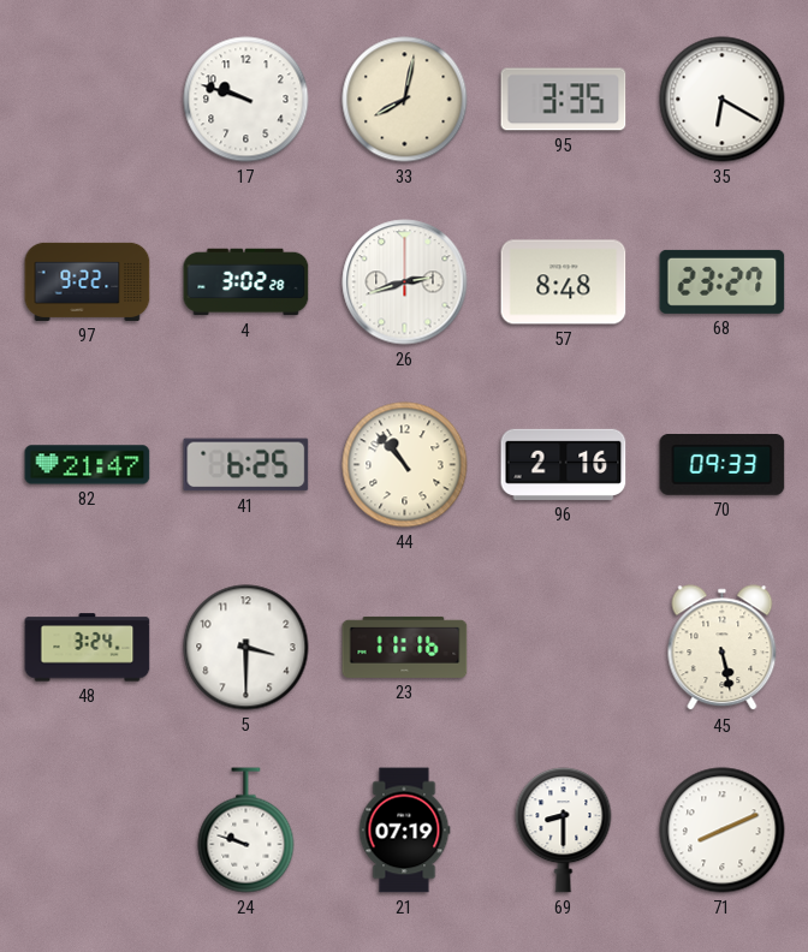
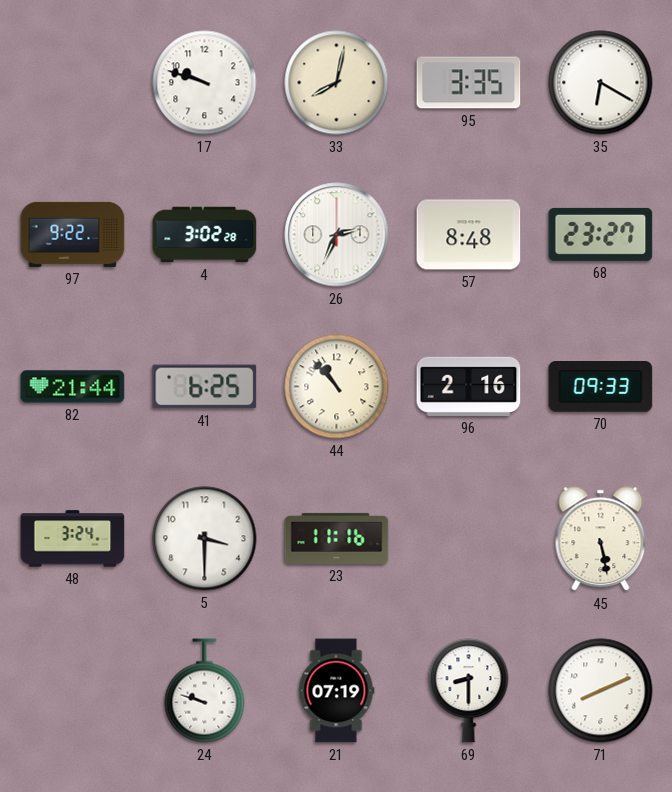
26: 2:42 -> 2:34 (337, 235)
82: 21:47 -> 21:44 (73, 387)
